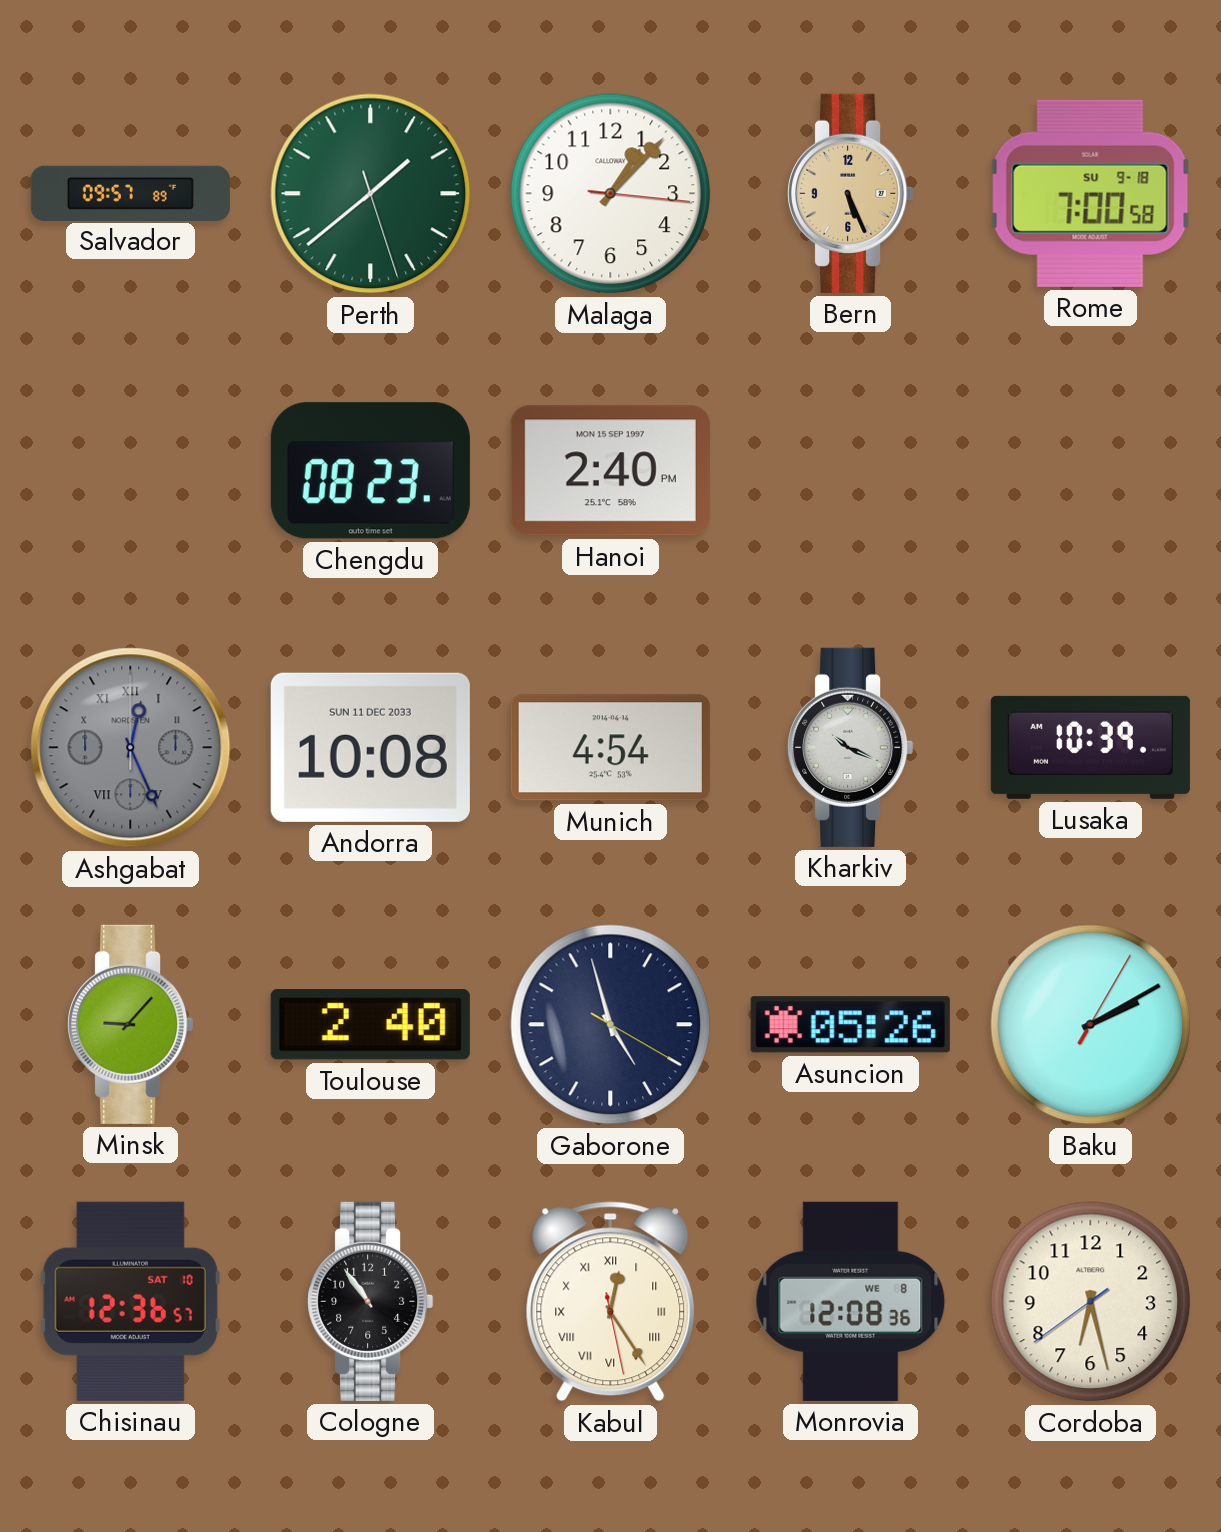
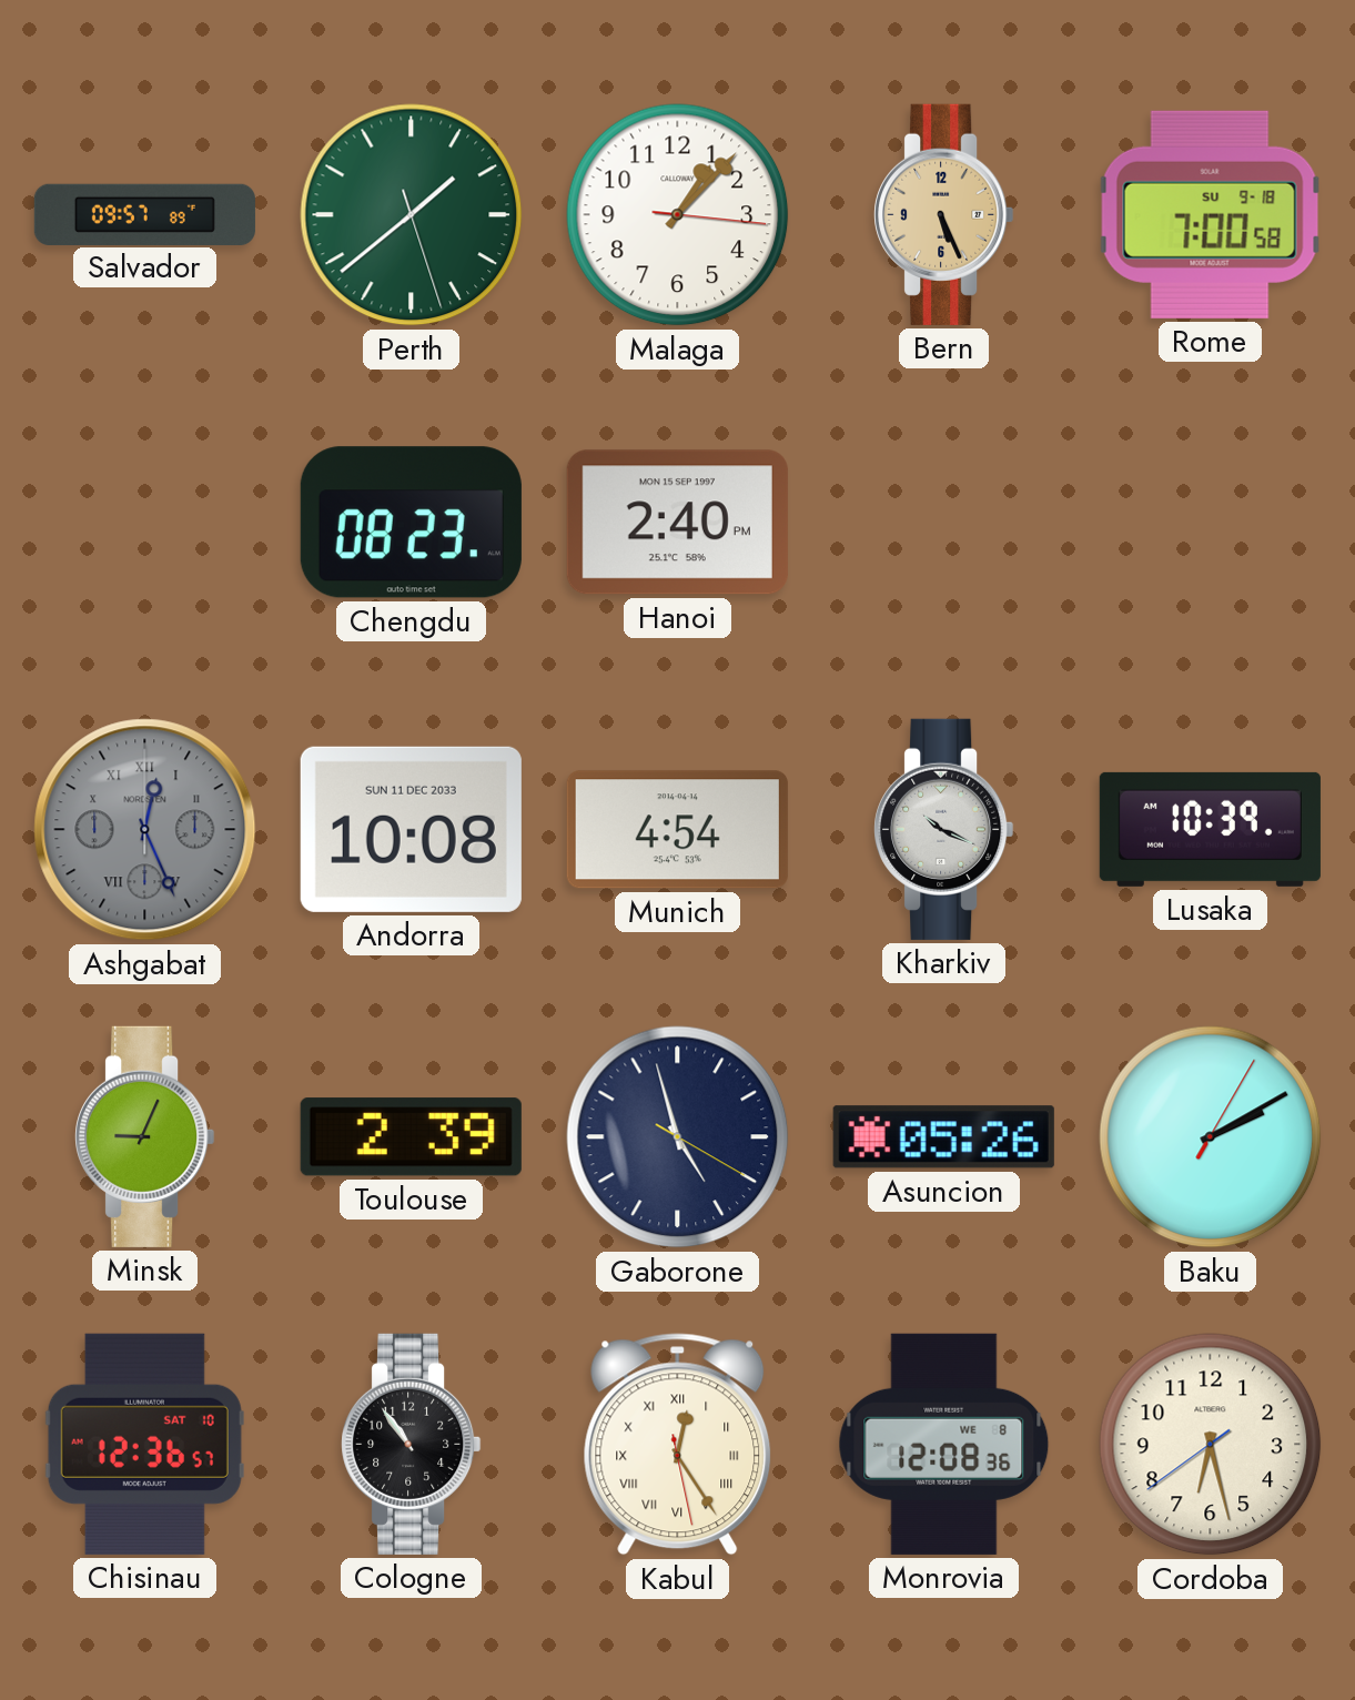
Minsk: 9:07 -> 9:04 (145, 1136)
Toulouse: 2:40 -> 2:39 (411, 1137)
